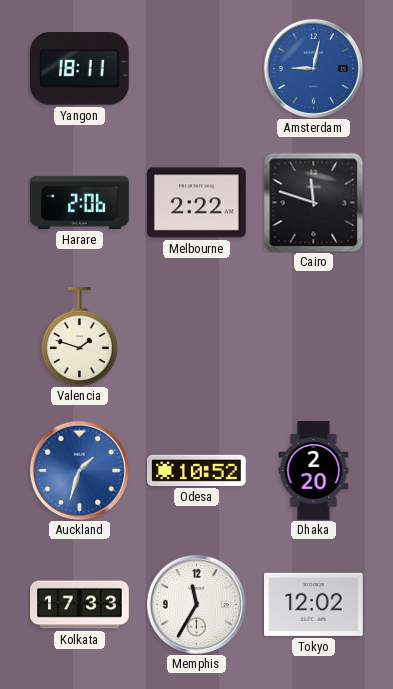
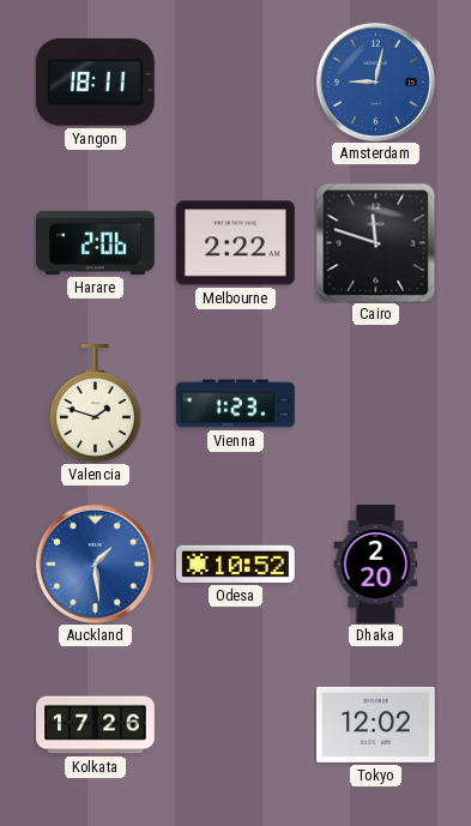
Vienna: none -> 1:23 (236, 404)
Auckland: 1:33 -> 1:29 (95, 563)
Kolkata: 17:33 -> 17:26 (96, 725)
Memphis: 11:35 -> none (196, 604)
